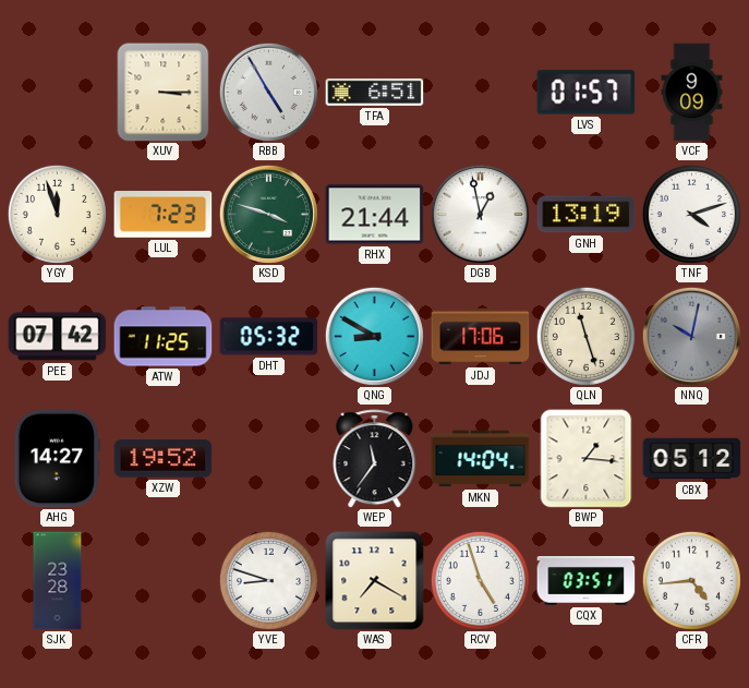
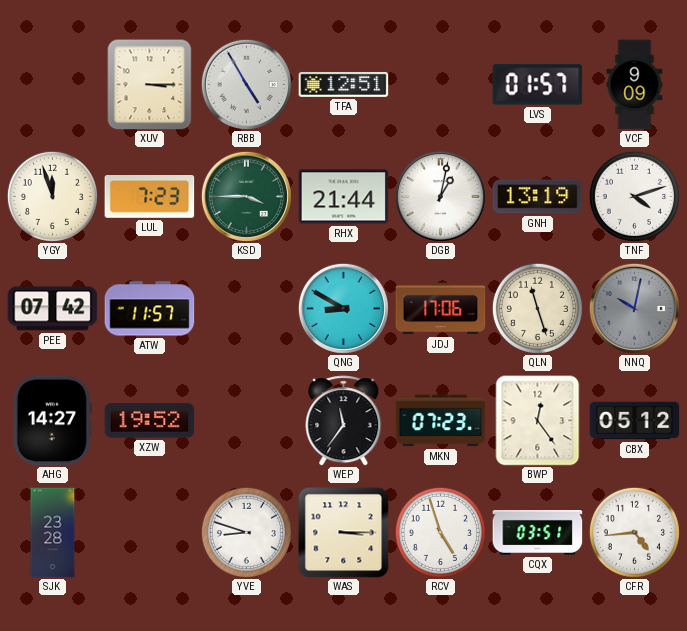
TFA: 6:51 -> 12:51 (344, 84)
KSD: 3:48 -> 3:45 (246, 196)
DGB: 12:58 -> 1:02 (440, 196)
ATW: 11:25 -> 11:57 (150, 309)
DHT: 05:32 -> none (269, 337)
MKN: 14:04 -> 07:23 (441, 421)
BWP: 1:16 -> 12:24 (538, 421)
WAS: 7:20 -> 3:15 (344, 533)
